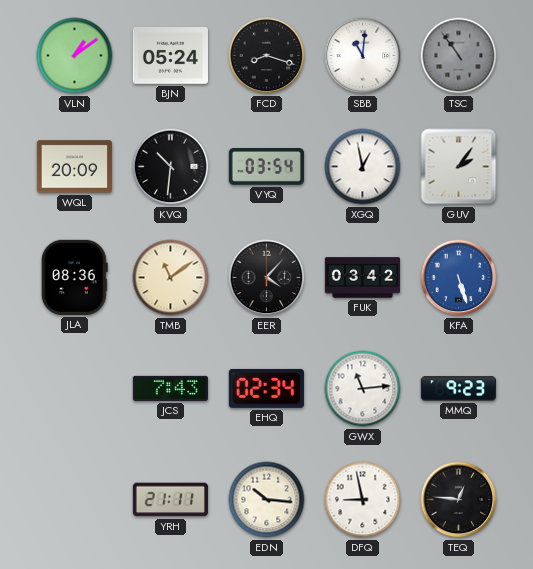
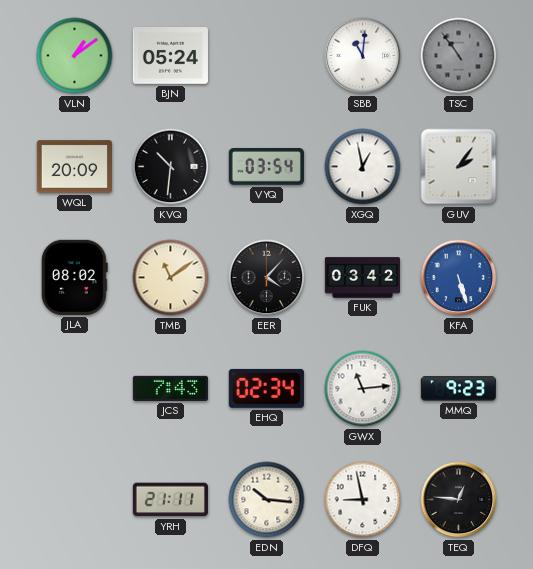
FCD: 8:18 -> none (267, 56)
JLA: 08:36 -> 08:02 (74, 277)
